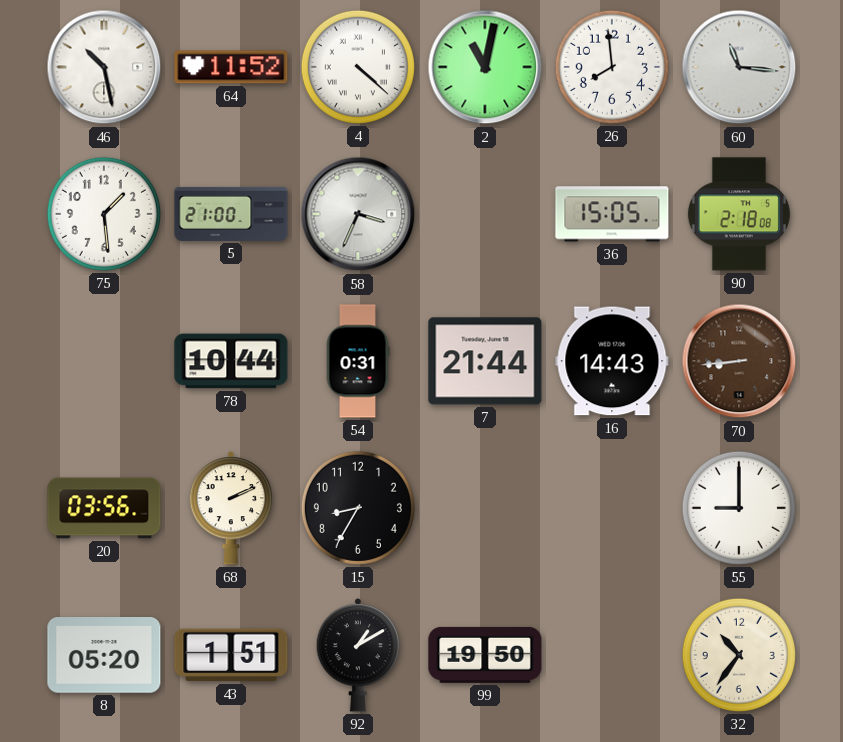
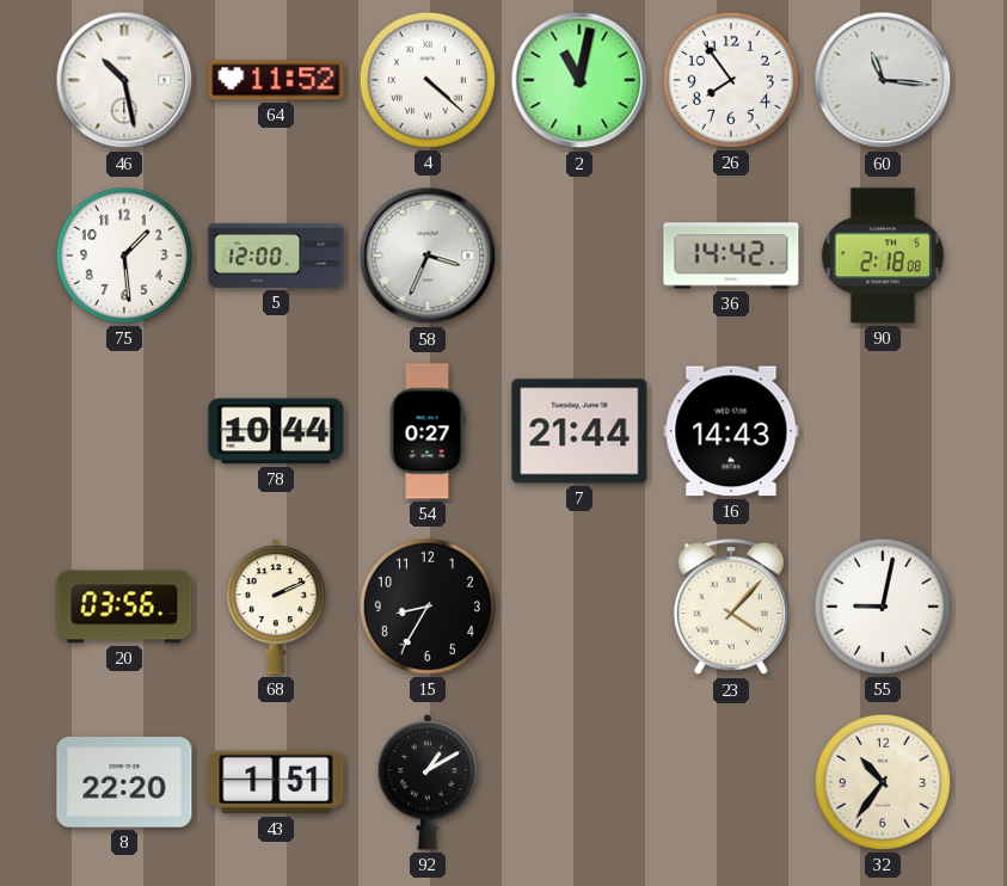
26: 7:59 -> 7:54 (731, 80)
5: 21:00 -> 12:00 (276, 256)
36: 15:05 -> 14:42 (731, 256)
54: 0:31 -> 0:27 (428, 431)
70: 8:44 -> none (739, 361)
23: none -> 4:07 (731, 608)
55: 9:00 -> 9:02 (883, 607)
8: 05:20 -> 22:20 (124, 782)
99: 19:50 -> none (485, 655)
